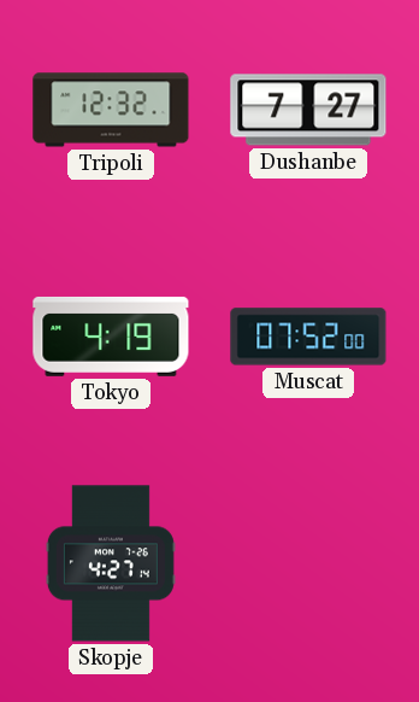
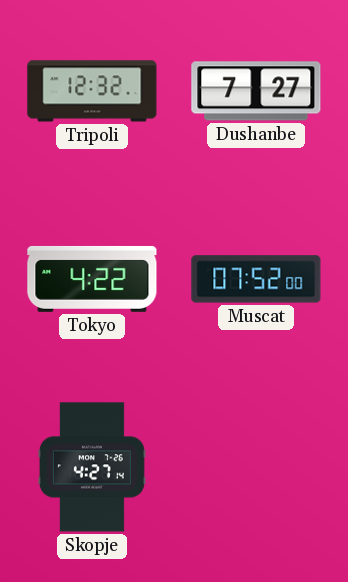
Tokyo: 4:19 -> 4:22 (92, 279)
